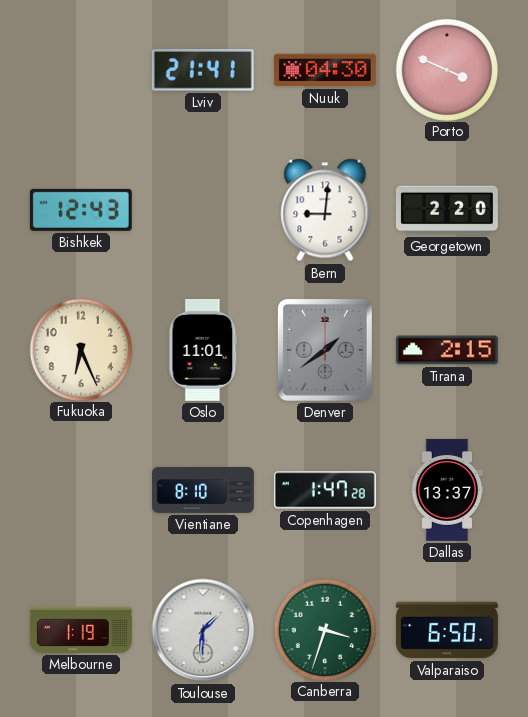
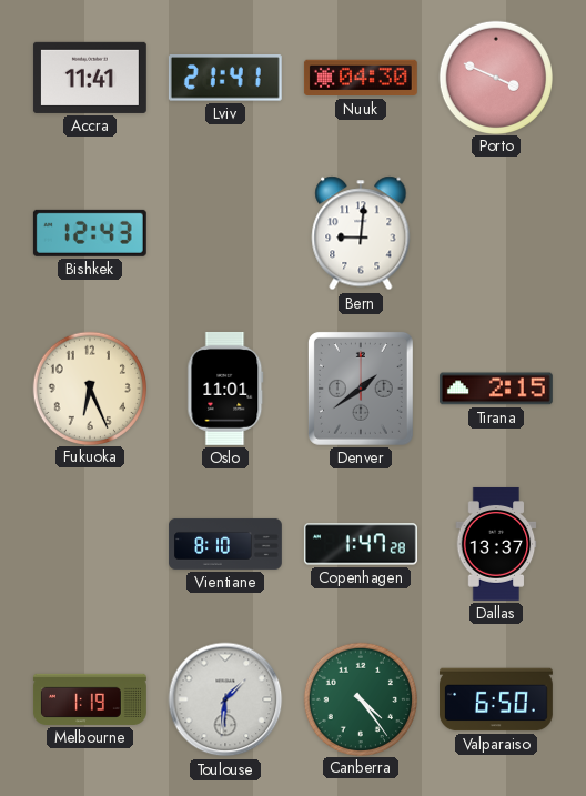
Accra: none -> 11:41 (90, 78)
Georgetown: 2:20 -> none (447, 210)
Canberra: 3:33 -> 4:24 (360, 698)
